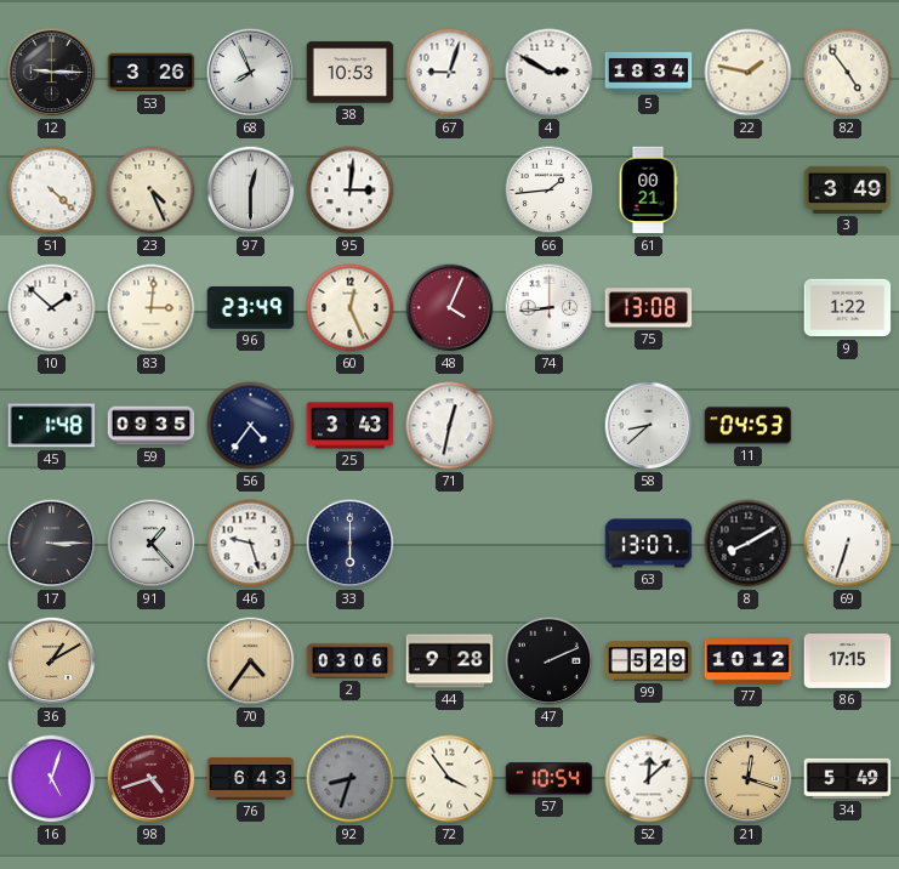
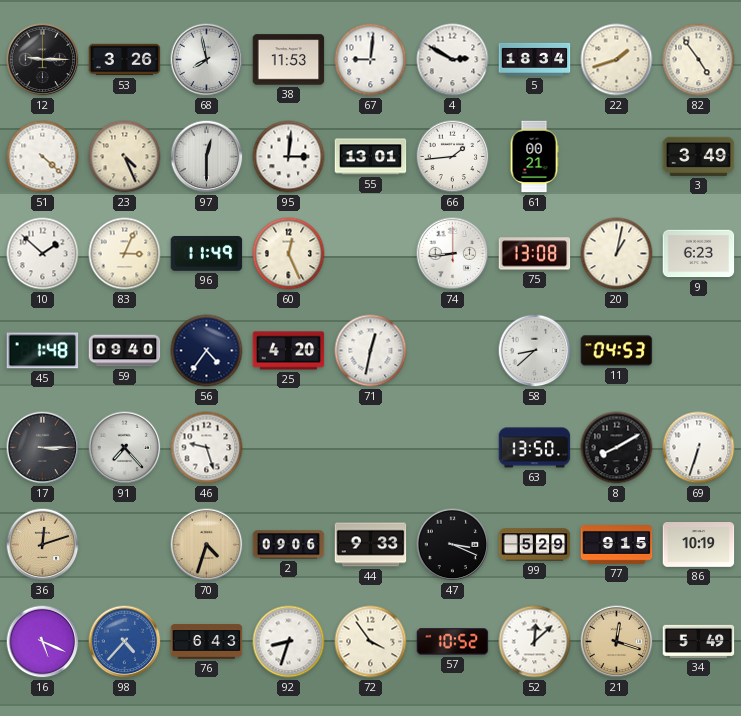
68: 7:56 -> 7:58 (207, 60)
38: 10:53 -> 11:53 (289, 60)
67: 9:03 -> 9:01 (371, 60)
22: 1:47 -> 1:42 (617, 60)
55: none -> 13:01 (371, 157)
83: 3:01 -> 3:04 (125, 254)
96: 23:49 -> 11:49 (207, 254)
48: 4:04 -> none (450, 308)
20: none -> 1:02 (617, 254)
9: 1:22 -> 6:23 (699, 254)
59: 09:35 -> 09:40 (125, 351)
25: 3:43 -> 4:20 (289, 351)
91: 1:23 -> 7:23 (125, 448)
33: 6:00 -> none (351, 544)
63: 13:07 -> 13:50 (535, 448)
36: 1:10 -> 12:12 (43, 545)
70: 4:36 -> 4:33 (207, 545)
2: 03:06 -> 09:06 (289, 545)
44: 9:28 -> 9:33 (371, 545)
47: 2:11 -> 3:19 (453, 545)
77: 10:12 -> 9:15 (617, 545)
86: 17:15 -> 10:19 (699, 545)
16: 5:03 -> 5:19 (43, 642)
98: 4:42 -> 4:37 (125, 642)
98 dial: burgundy -> blue (125, 642)
92 dial: grey -> white (289, 642)
57: 10:54 -> 10:52 (453, 642)
